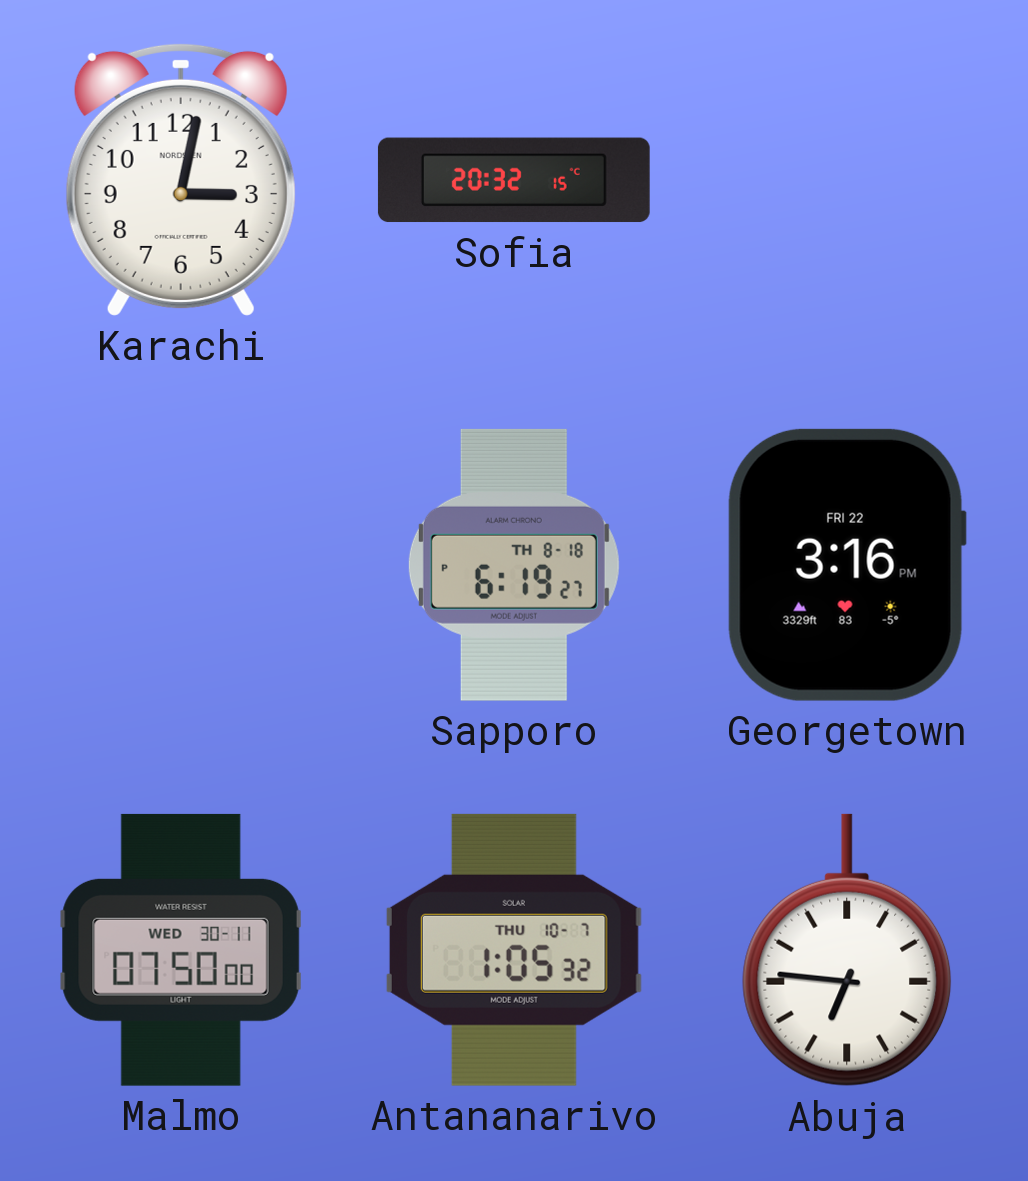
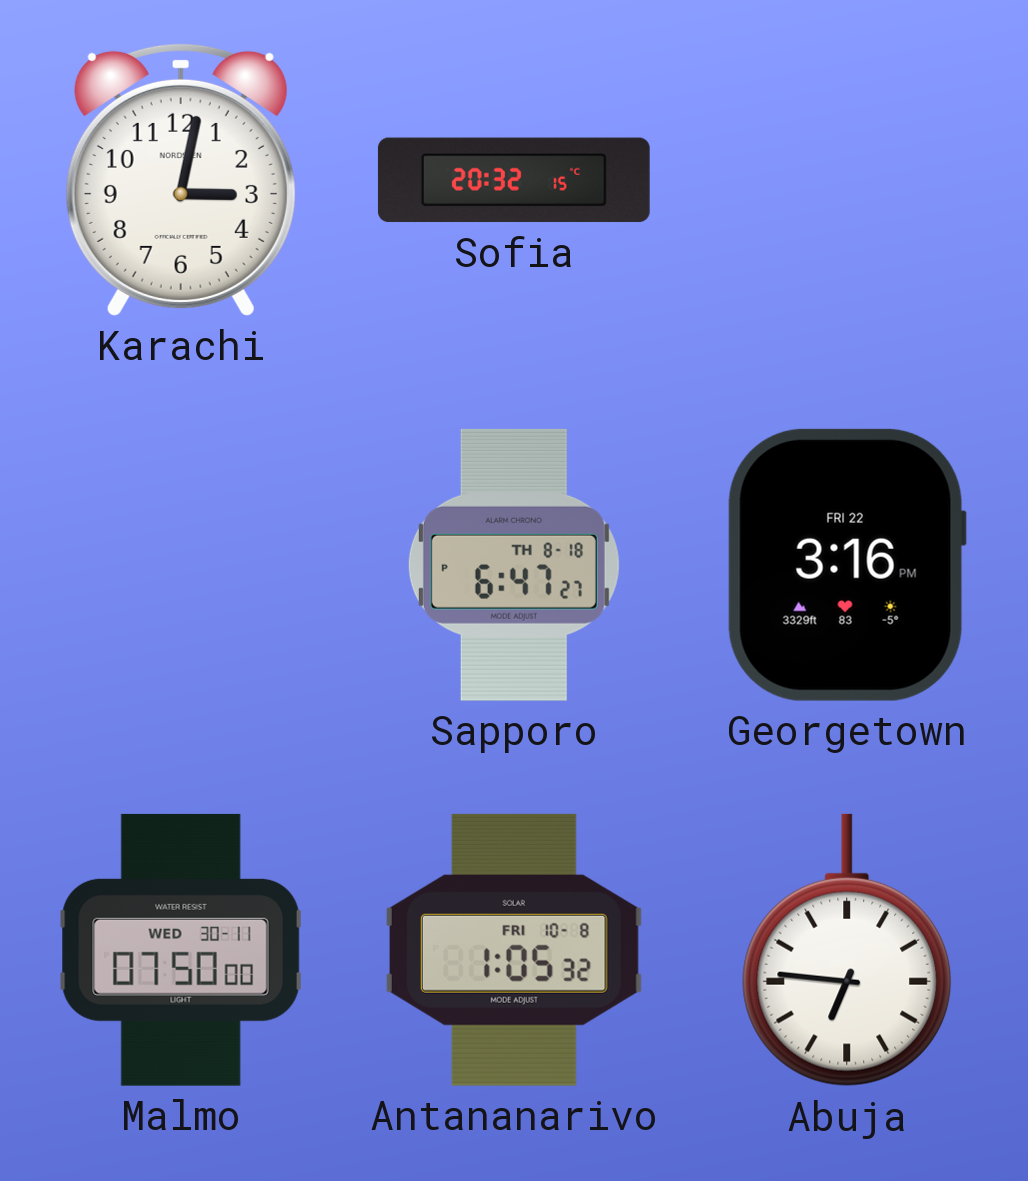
Sapporo: 6:19 -> 6:47 (514, 565)
Antananarivo date: THU 10-7 -> FRI 10-8 (514, 950)
